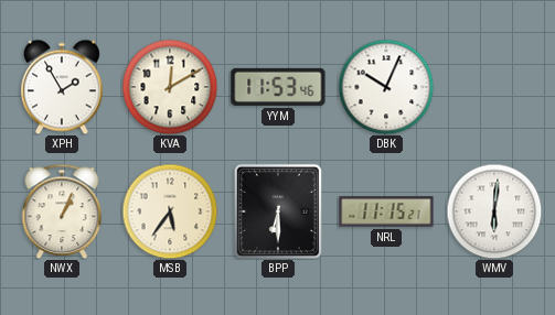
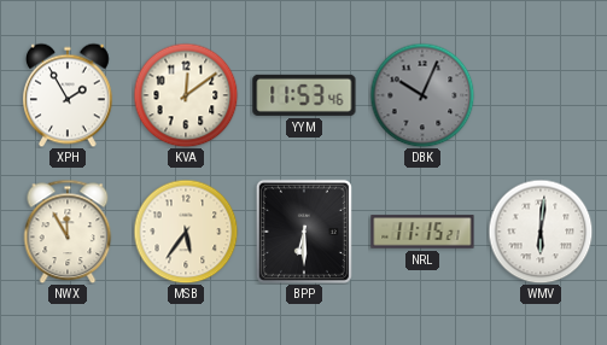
KVA: 12:10 -> 12:09 (186, 95)
DBK dial: white -> grey (422, 95)
NWX: 1:04 -> 11:55 (68, 232)
